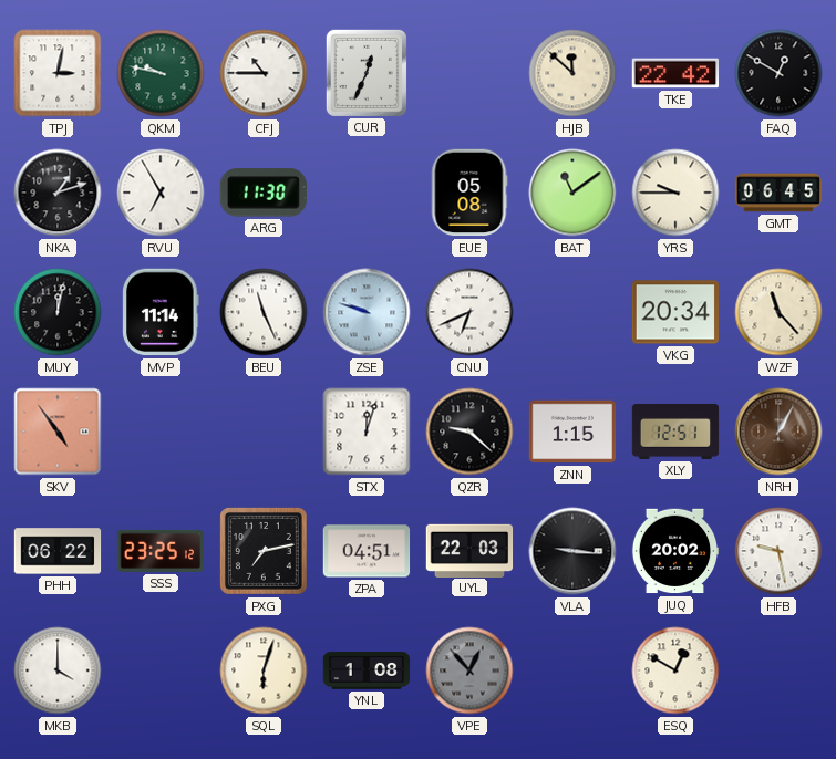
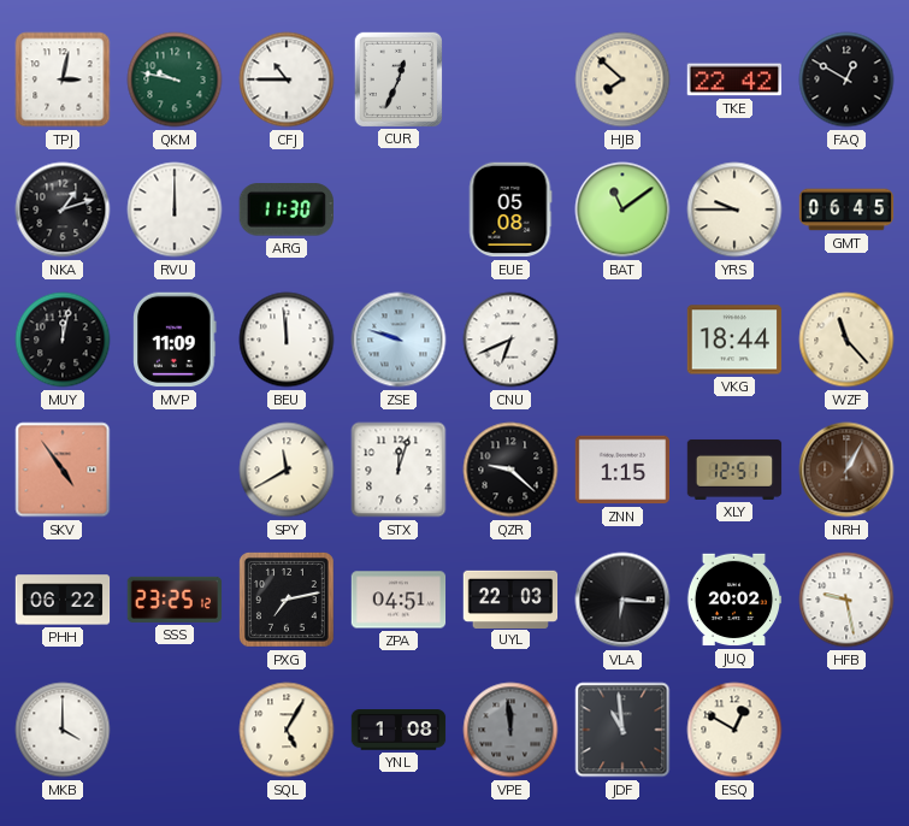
HJB: 11:52 -> 7:52 (622, 79)
RVU: 6:55 -> 12:00 (175, 210)
MVP: 11:14 -> 11:09 (175, 340)
BEU: 11:26 -> 11:59 (287, 340)
VKG: 20:34 -> 18:44 (734, 340)
SPY: none -> 11:40 (287, 470)
VLA: 9:16 -> 6:16 (622, 600)
SQL: 6:03 -> 5:05 (287, 730)
VPE: 12:53 -> 11:59 (510, 730)
JDF: none -> 10:59 (622, 730)
